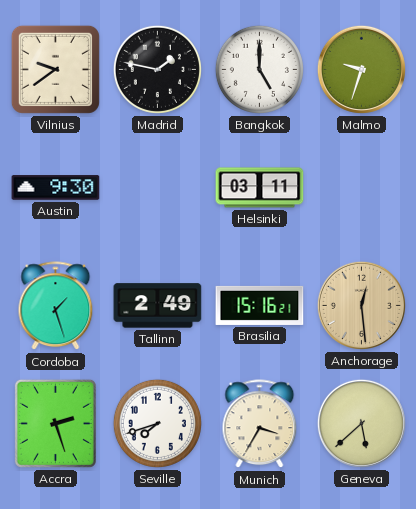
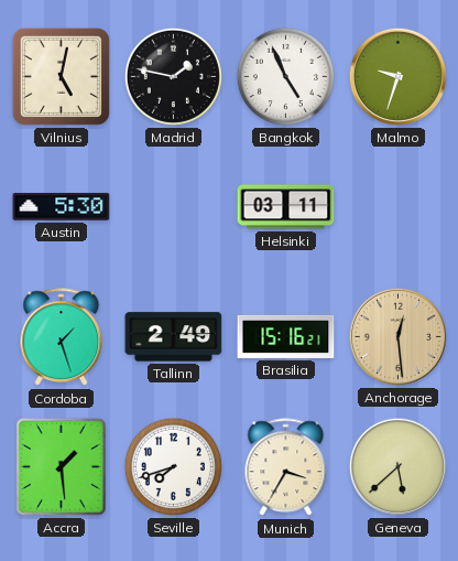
Vilnius: 9:39 -> 5:02 (61, 76)
Bangkok: 5:00 -> 4:56 (285, 76)
Austin: 9:30 -> 5:30 (62, 207)
Accra: 2:27 -> 1:29 (61, 466)
